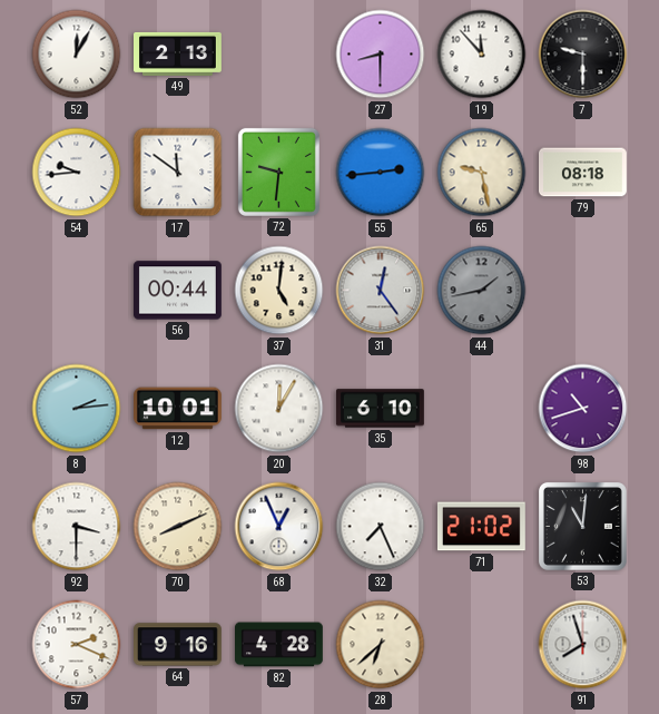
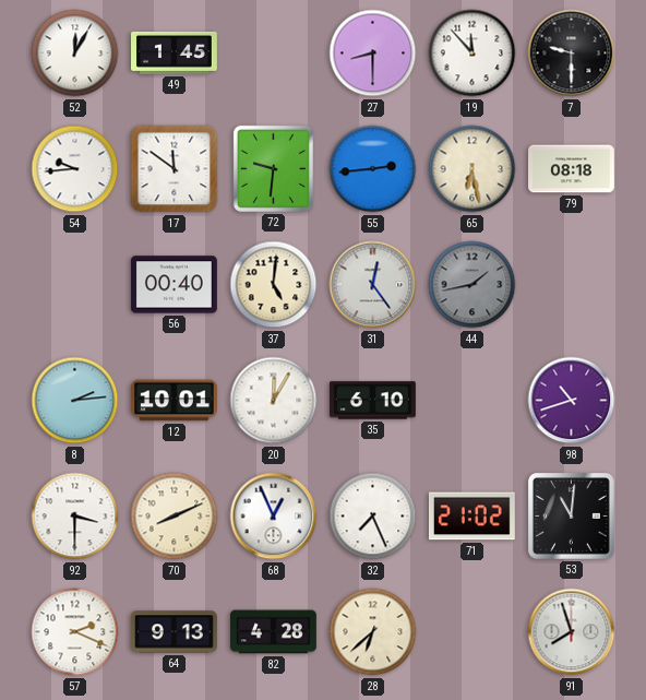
49: 2:13 -> 1:45 (175, 52)
65: 9:28 -> 6:28 (472, 169)
56: 00:44 -> 00:40 (175, 285)
64: 9:16 -> 9:13 (175, 632)
